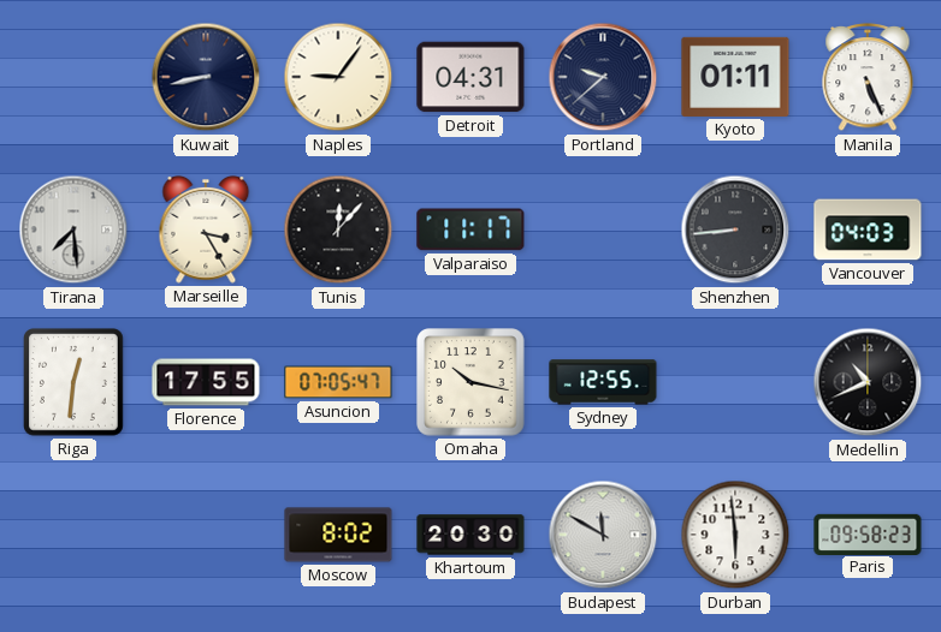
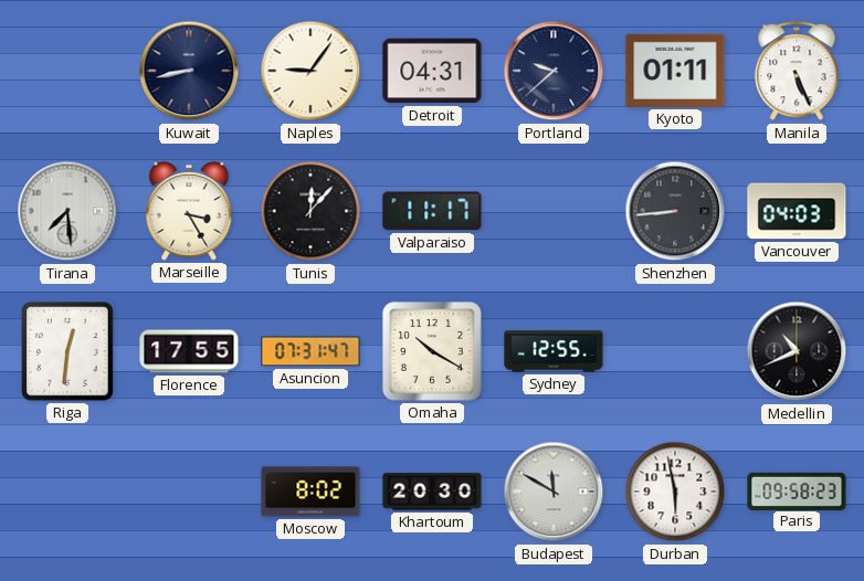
Asuncion: 07:05 -> 07:31 (310, 351)
Omaha: 10:17 -> 10:20 (432, 351)
Durban: 5:59 -> 5:58 (675, 492)
